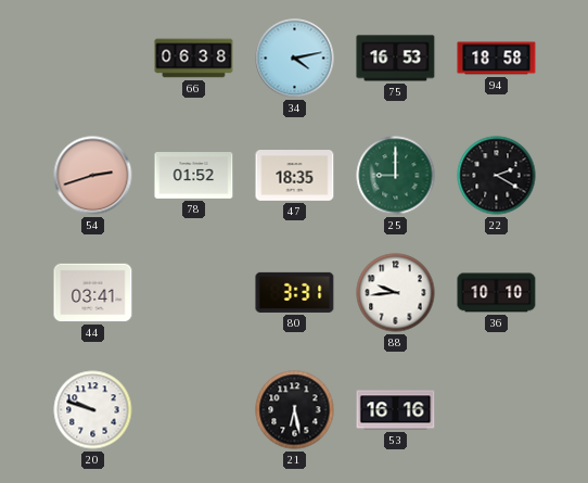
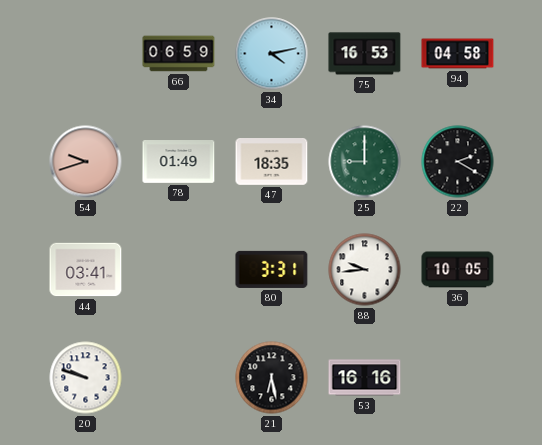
66: 06:38 -> 06:59 (179, 54)
94: 18:58 -> 04:58 (458, 54)
54: 2:42 -> 9:42 (86, 162)
78: 01:52 -> 01:49 (179, 162)
36: 10:10 -> 10:05 (458, 270)
